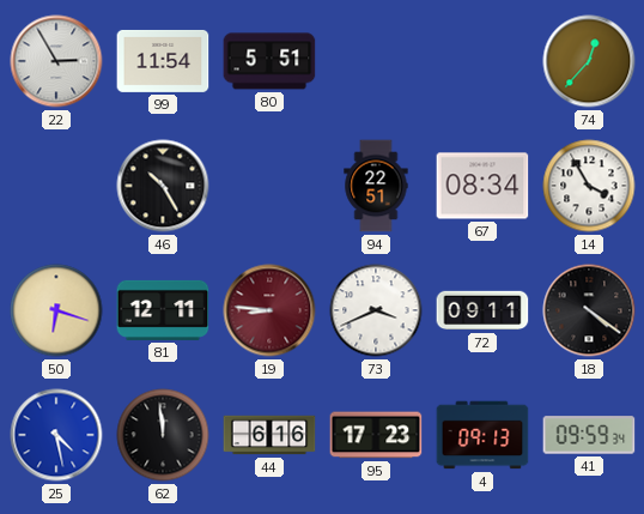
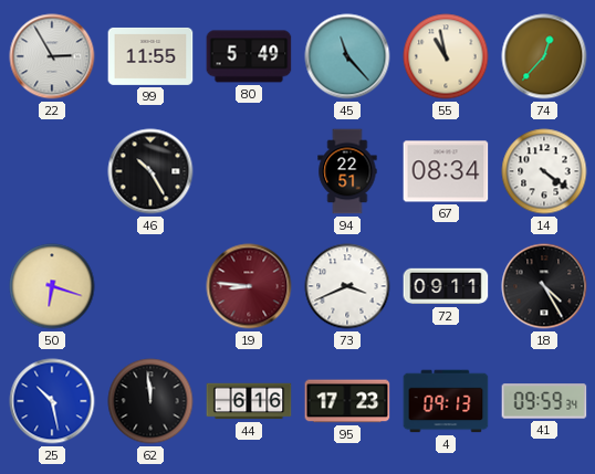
99: 11:54 -> 11:55 (150, 56)
80: 5:51 -> 5:49 (249, 56)
45: none -> 11:23 (347, 56)
55: none -> 10:58 (446, 56)
14: 3:55 -> 4:21 (544, 171)
81: 12:11 -> none (163, 310)
18: 4:21 -> 4:25 (544, 286)
25: 4:28 -> 10:28 (52, 401)
